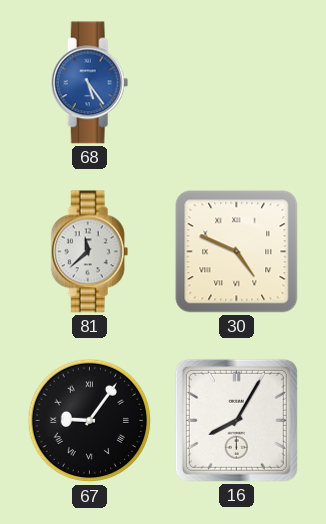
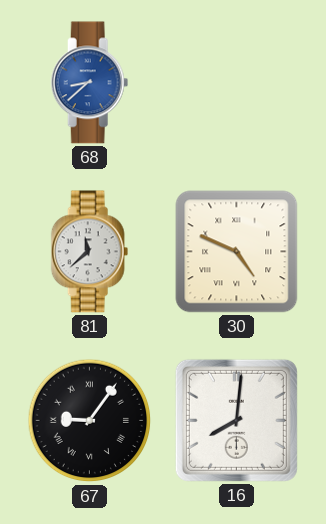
68: 5:24 -> 8:38 (90, 83)
16: 8:05 -> 8:01 (236, 420)
